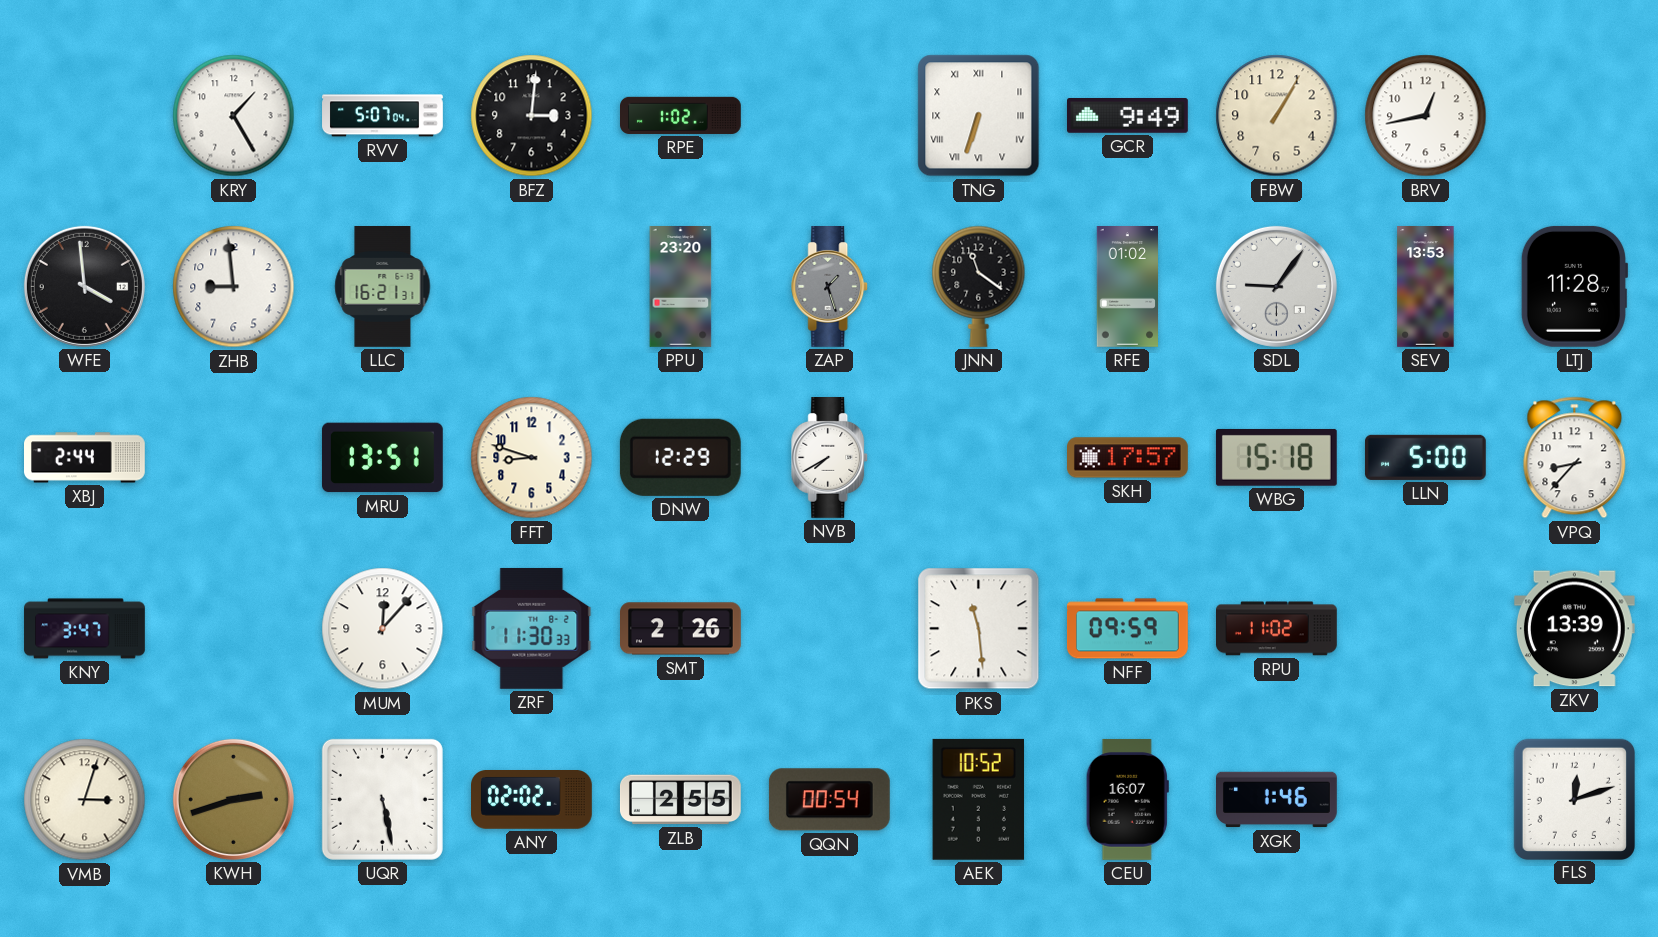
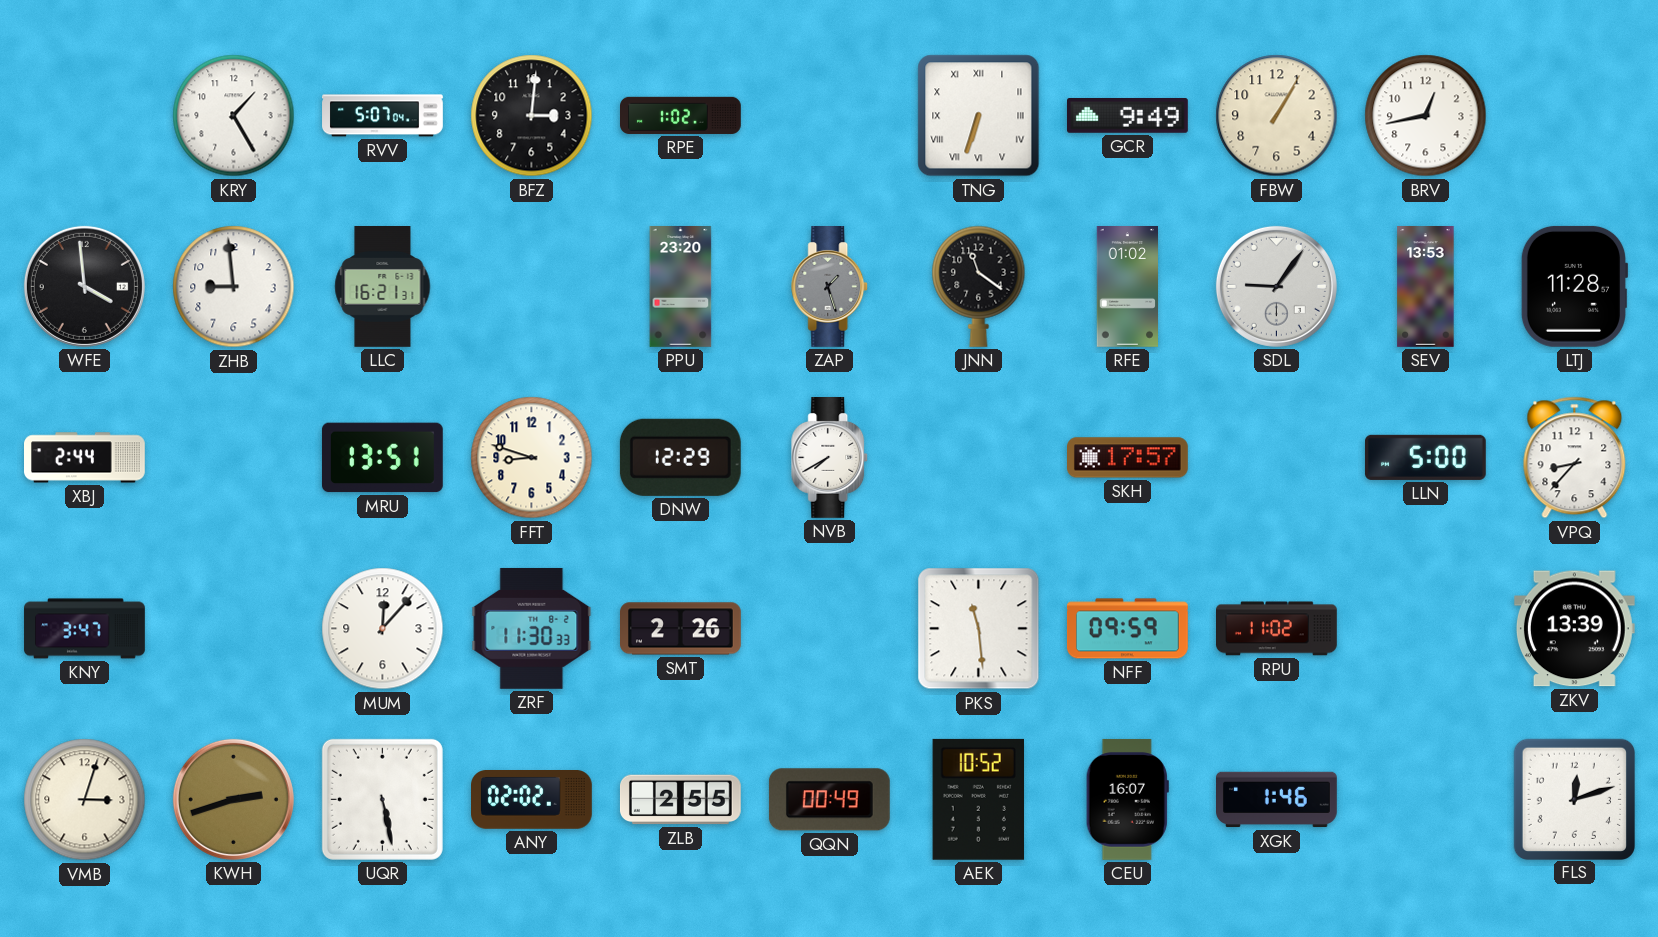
WBG: 15:18 -> none (1276, 457)
QQN: 00:54 -> 00:49 (829, 800)
